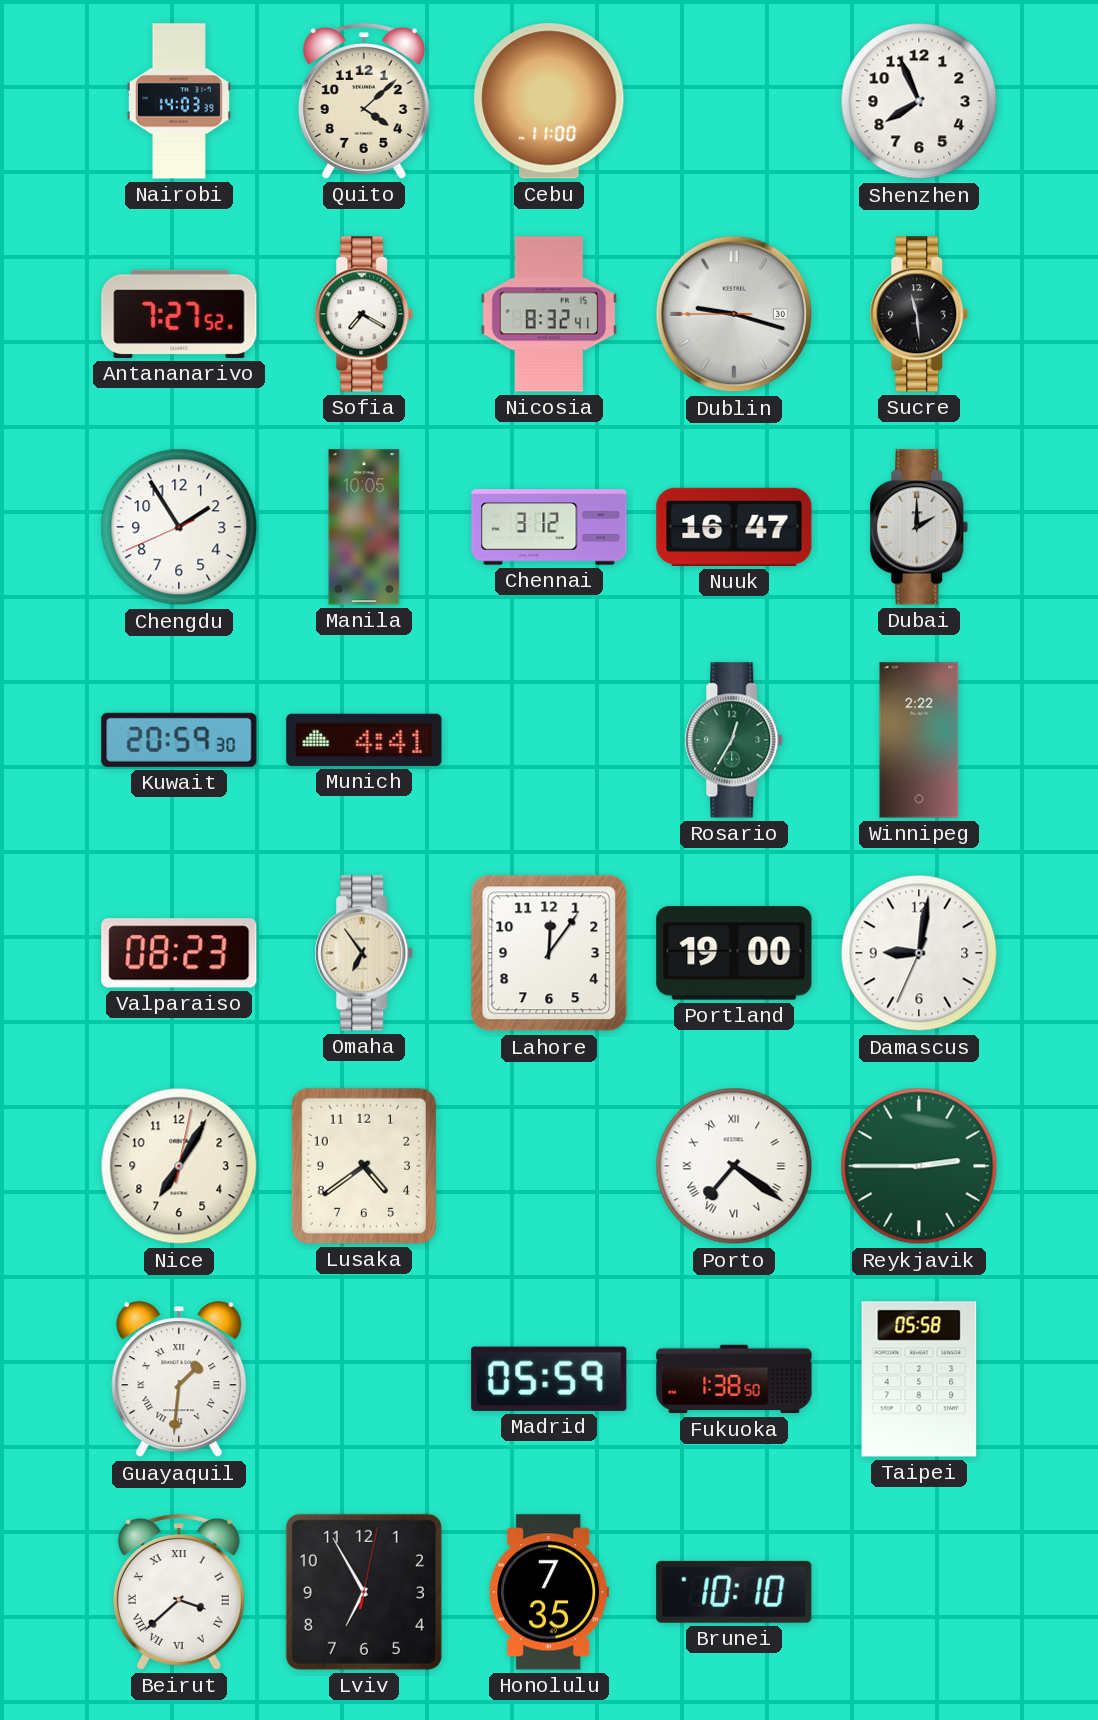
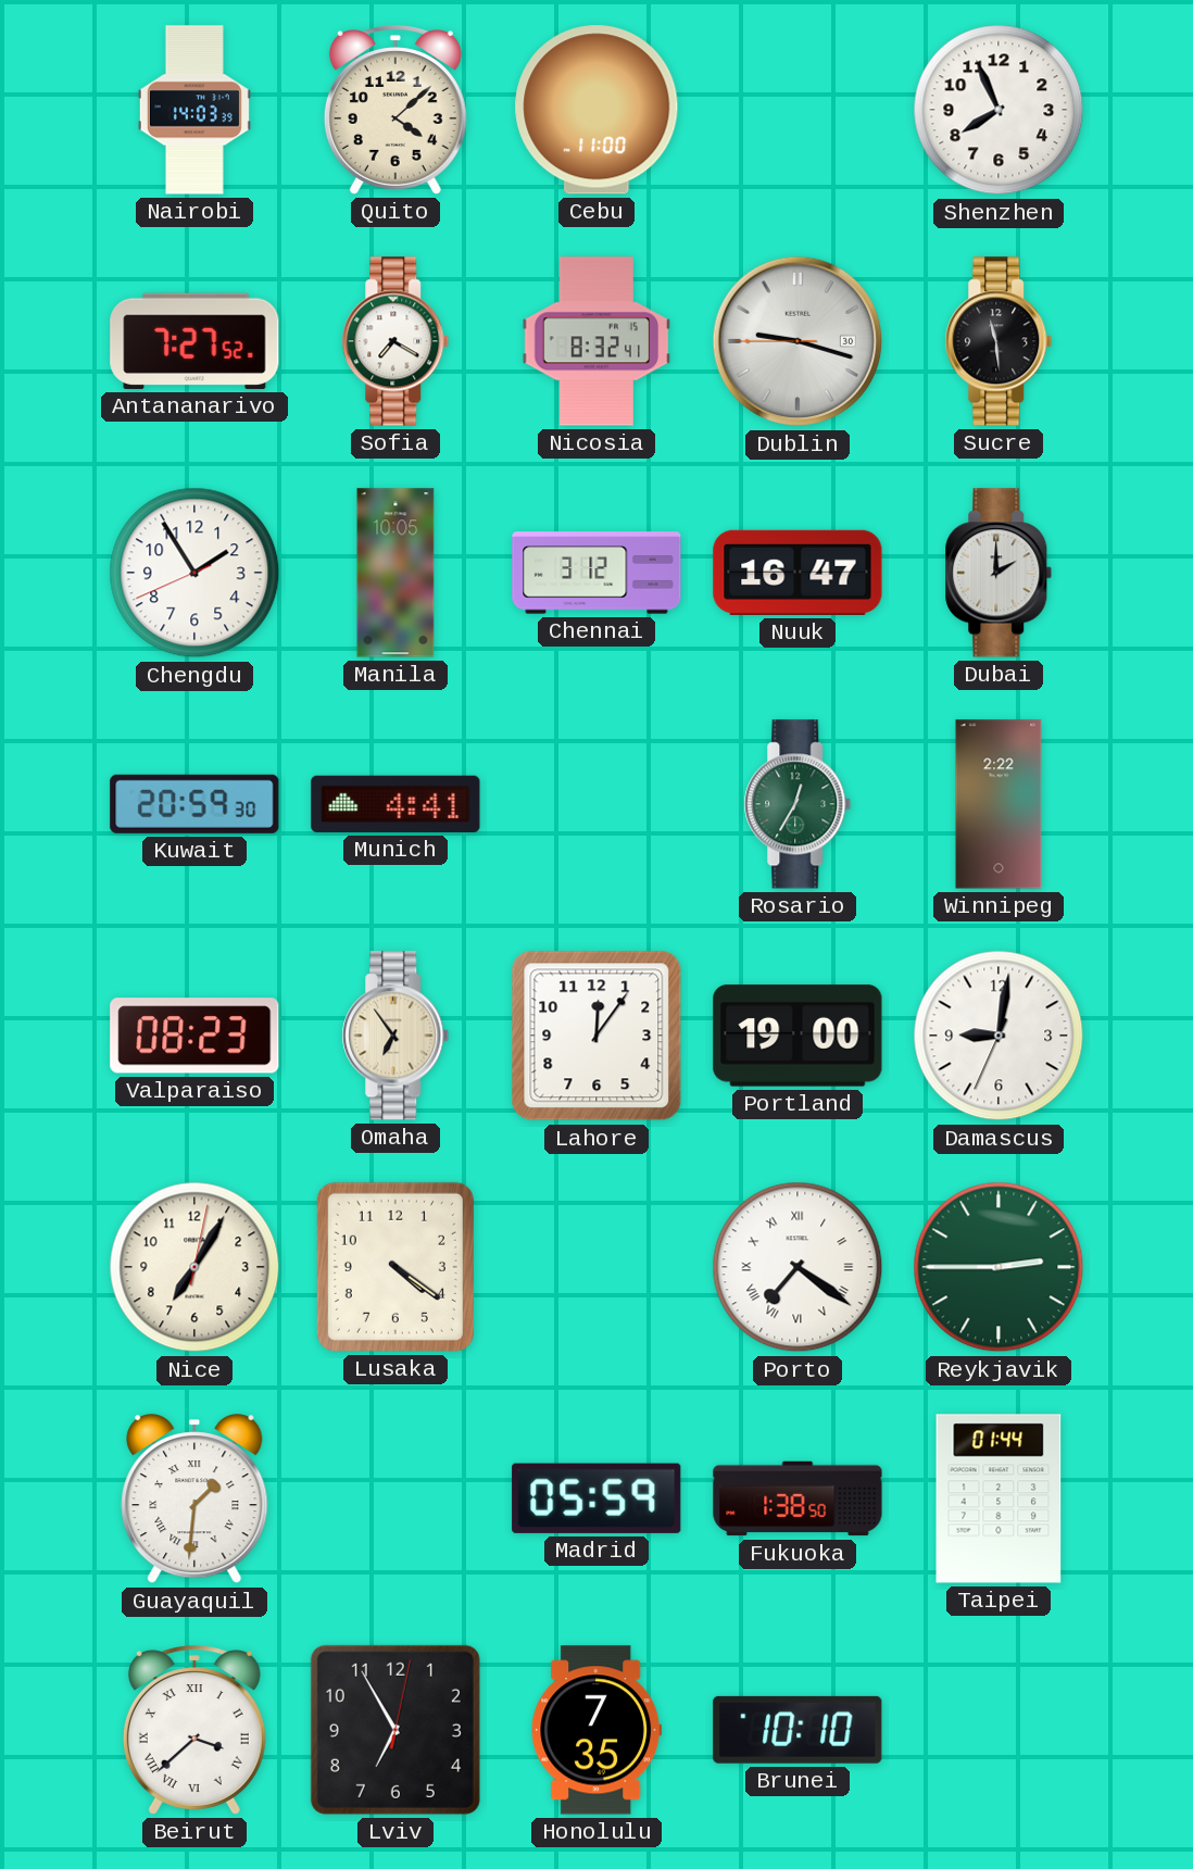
Lusaka: 4:39 -> 4:21 (395, 1267)
Taipei: 05:58 -> 01:44 (999, 1498)
